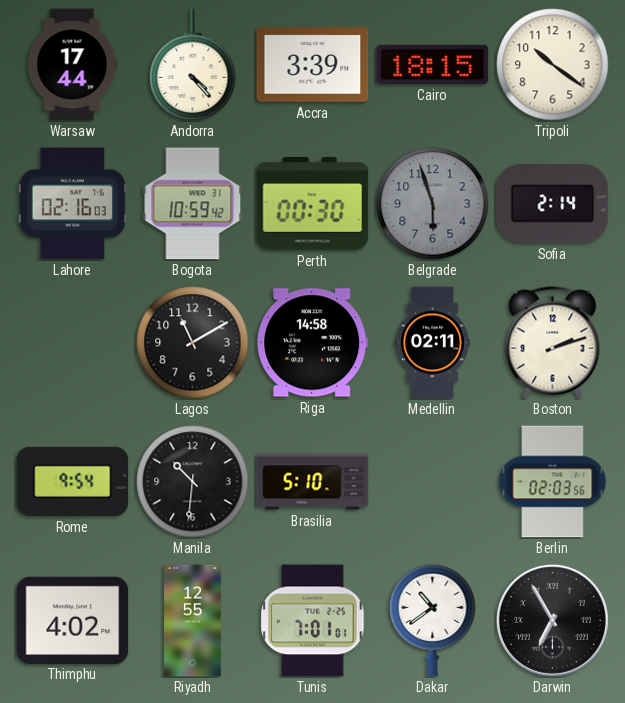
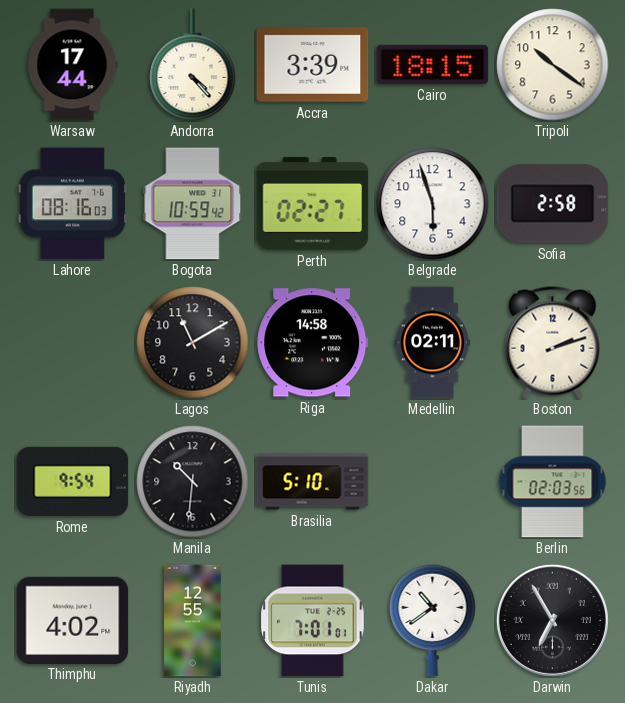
Lahore: 02:16 -> 08:16 (72, 204)
Perth: 00:30 -> 02:27 (313, 203)
Belgrade dial: grey -> white (433, 204)
Sofia: 2:14 -> 2:58 (553, 204)
